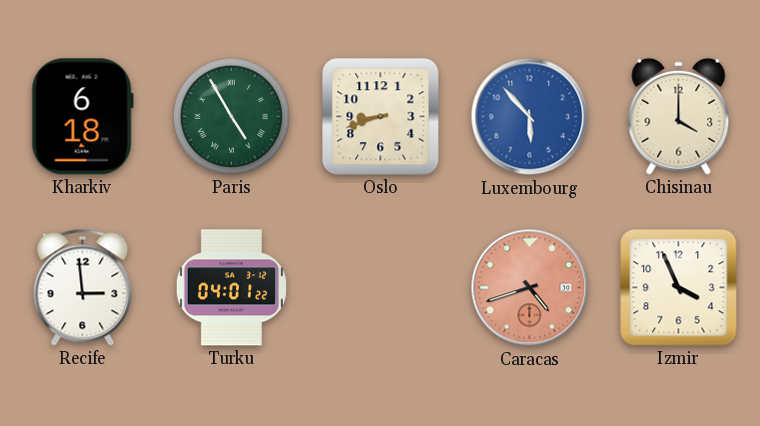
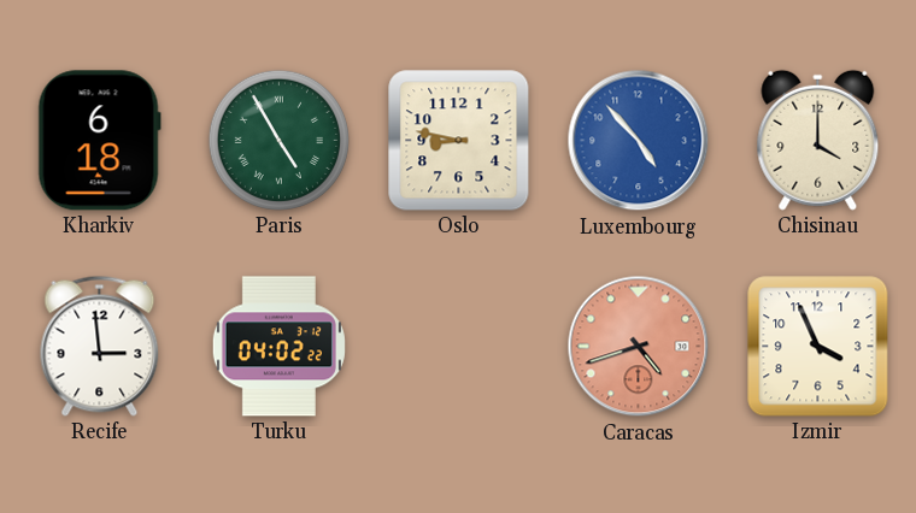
Oslo: 8:42 -> 8:47 (459, 141)
Luxembourg: 5:53 -> 4:53 (639, 141)
Turku: 04:01 -> 04:02 (278, 347)
